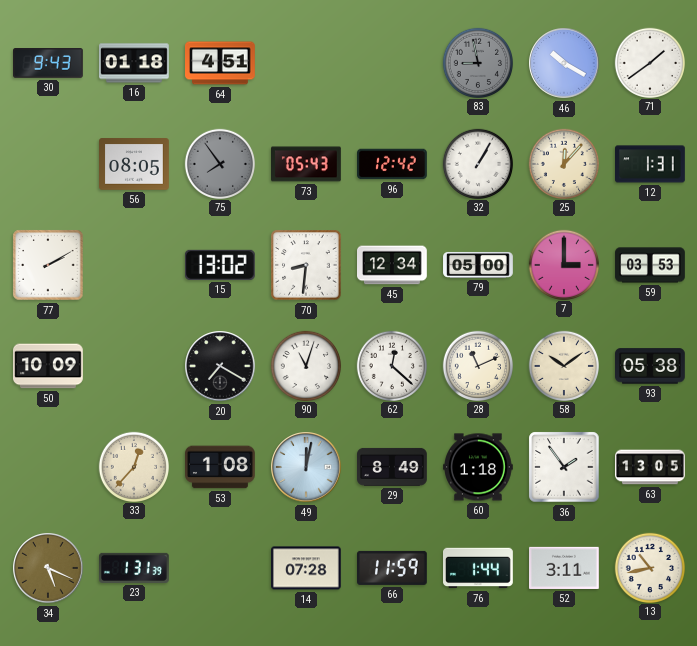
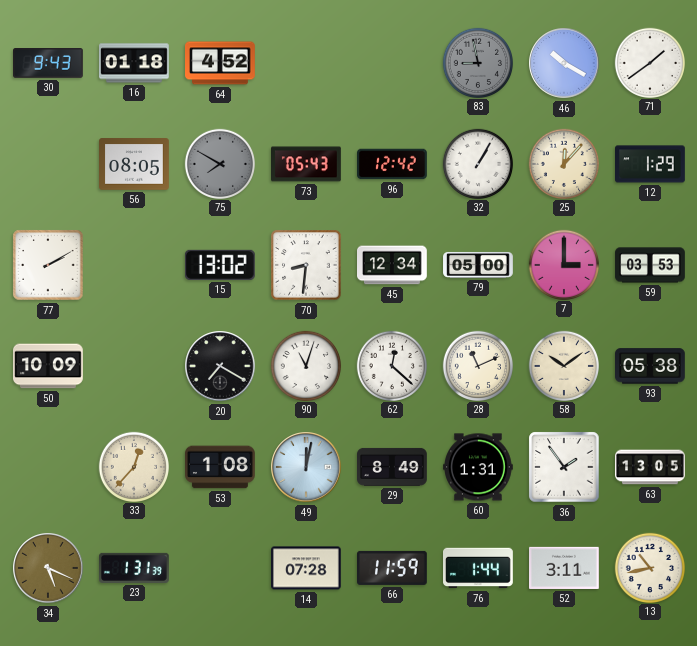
64: 4:51 -> 4:52 (221, 63)
75: 7:54 -> 7:50 (219, 163)
12: 1:31 -> 1:29 (651, 164)
60: 1:18 -> 1:31 (479, 467)
